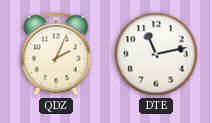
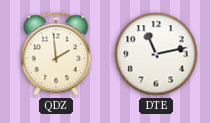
QDZ: 2:04 -> 1:59 (56, 54)
